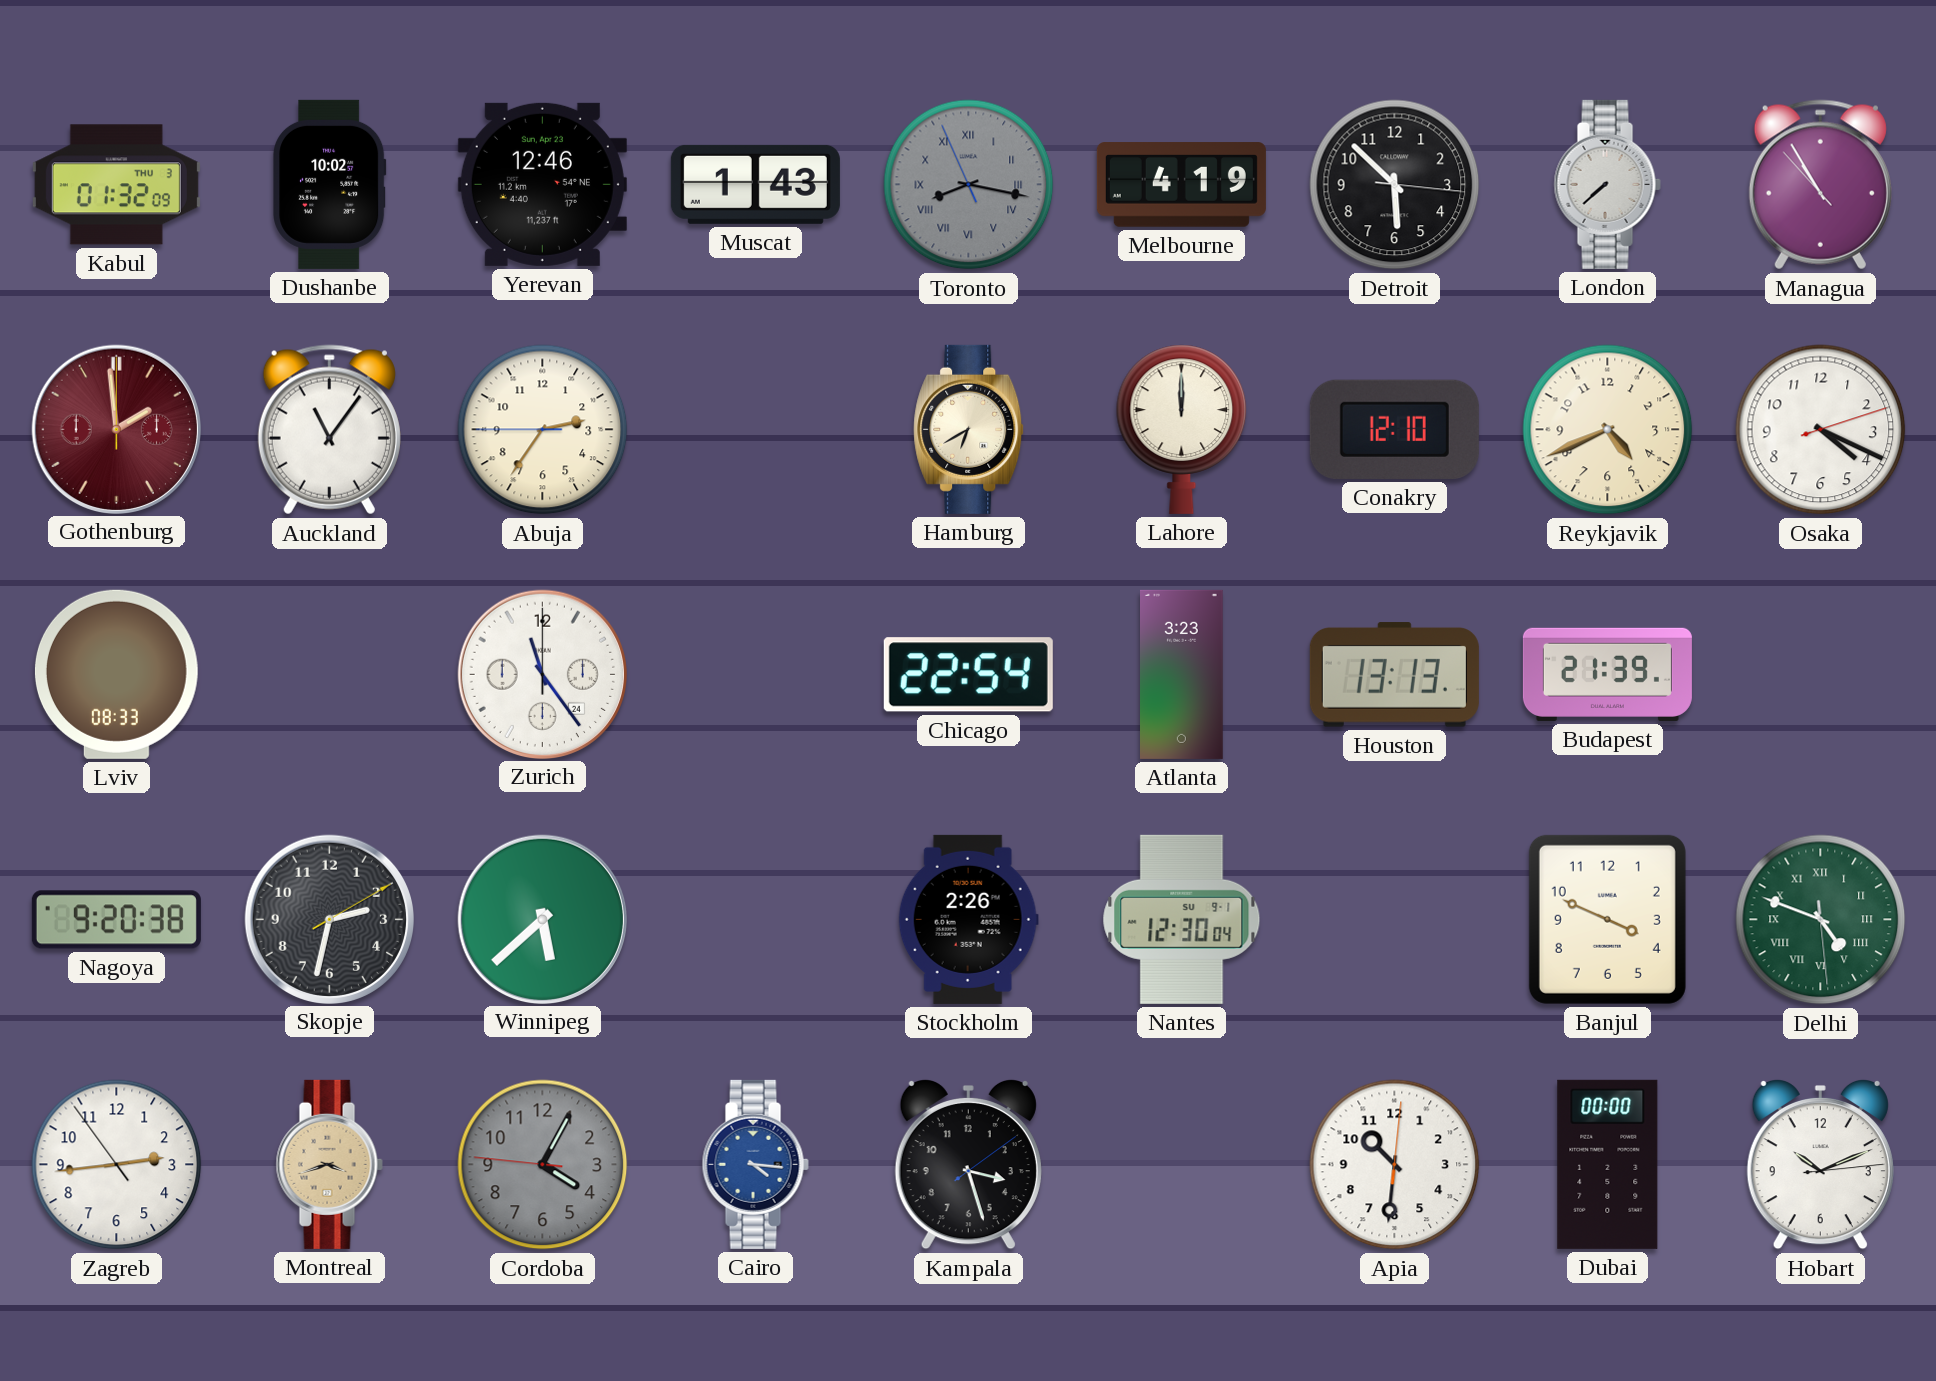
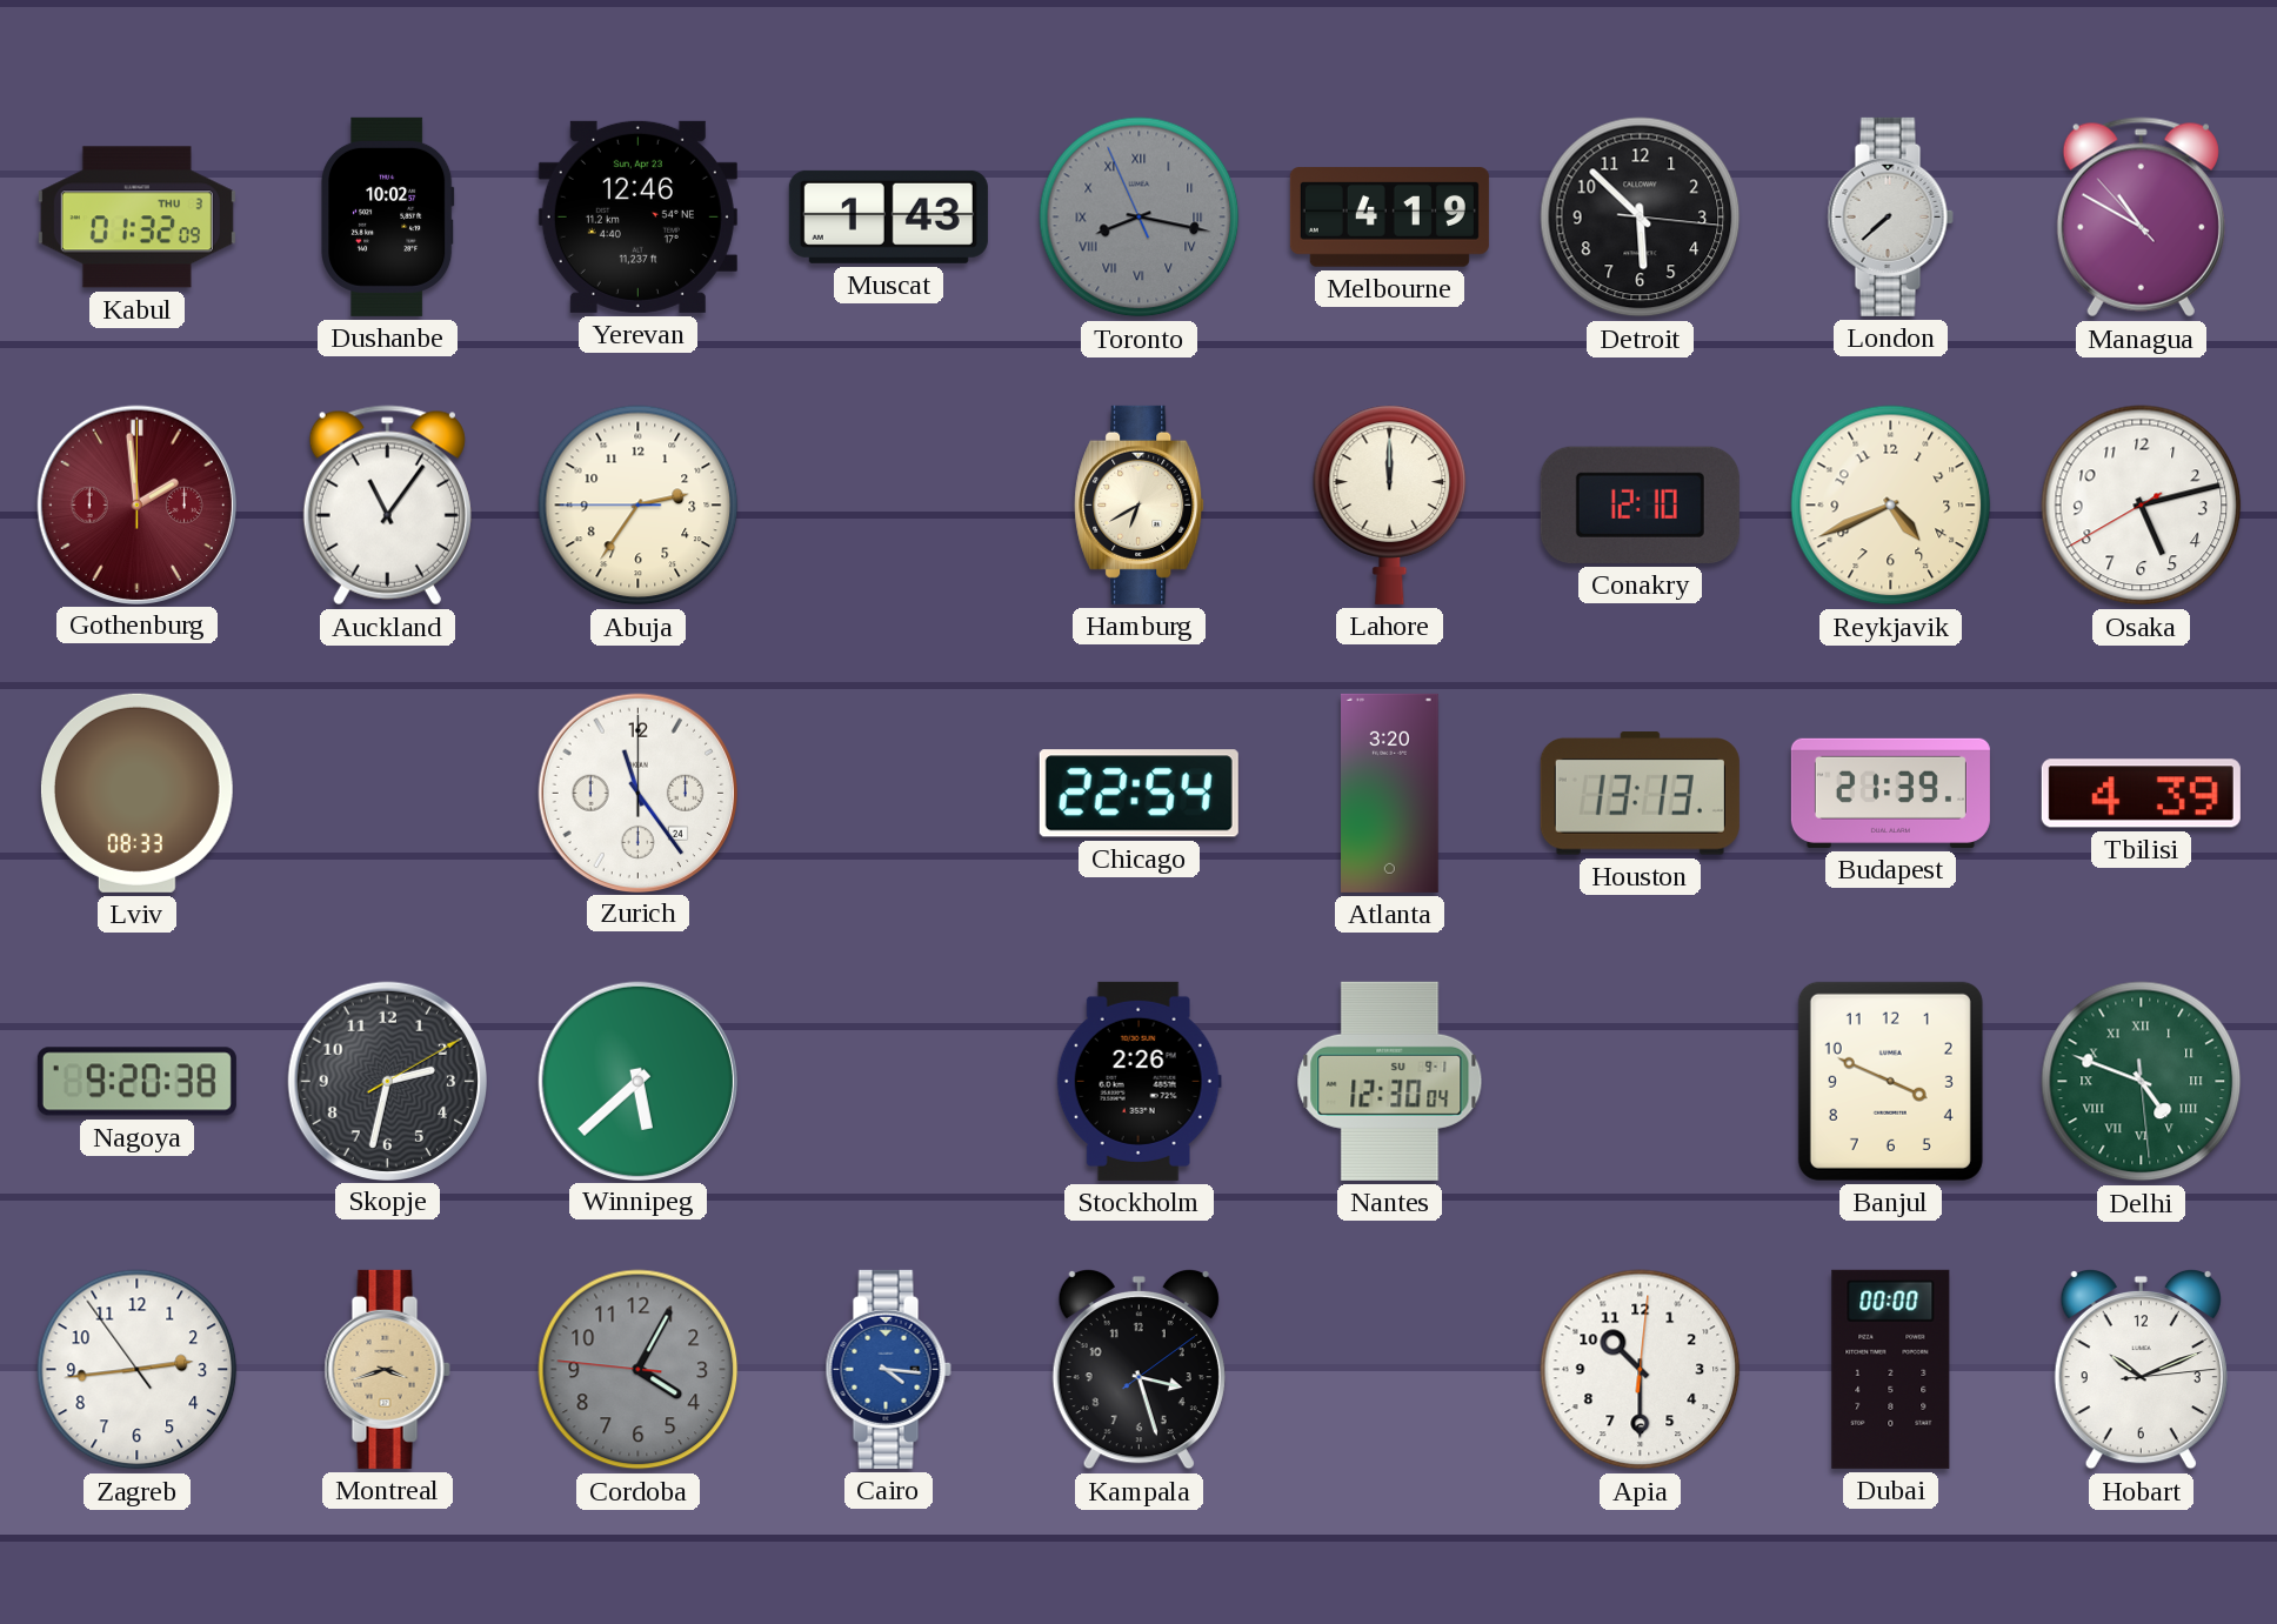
Managua: 10:54 -> 10:49 (2141, 218)
Osaka: 4:19 -> 5:12 (2142, 506)
Atlanta: 3:23 -> 3:20 (1390, 793)
Tbilisi: none -> 4:39 (2141, 794)
Apia: 10:31 -> 10:30 (1641, 1370)
